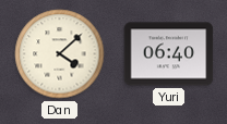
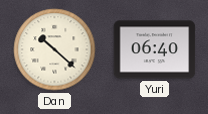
Dan: 4:08 -> 10:22 (55, 50)
